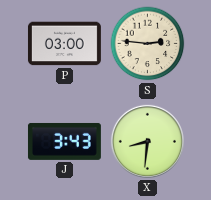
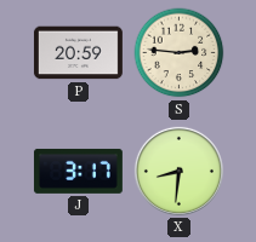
P: 03:00 -> 20:59 (78, 53)
J: 3:43 -> 3:17 (78, 171)
